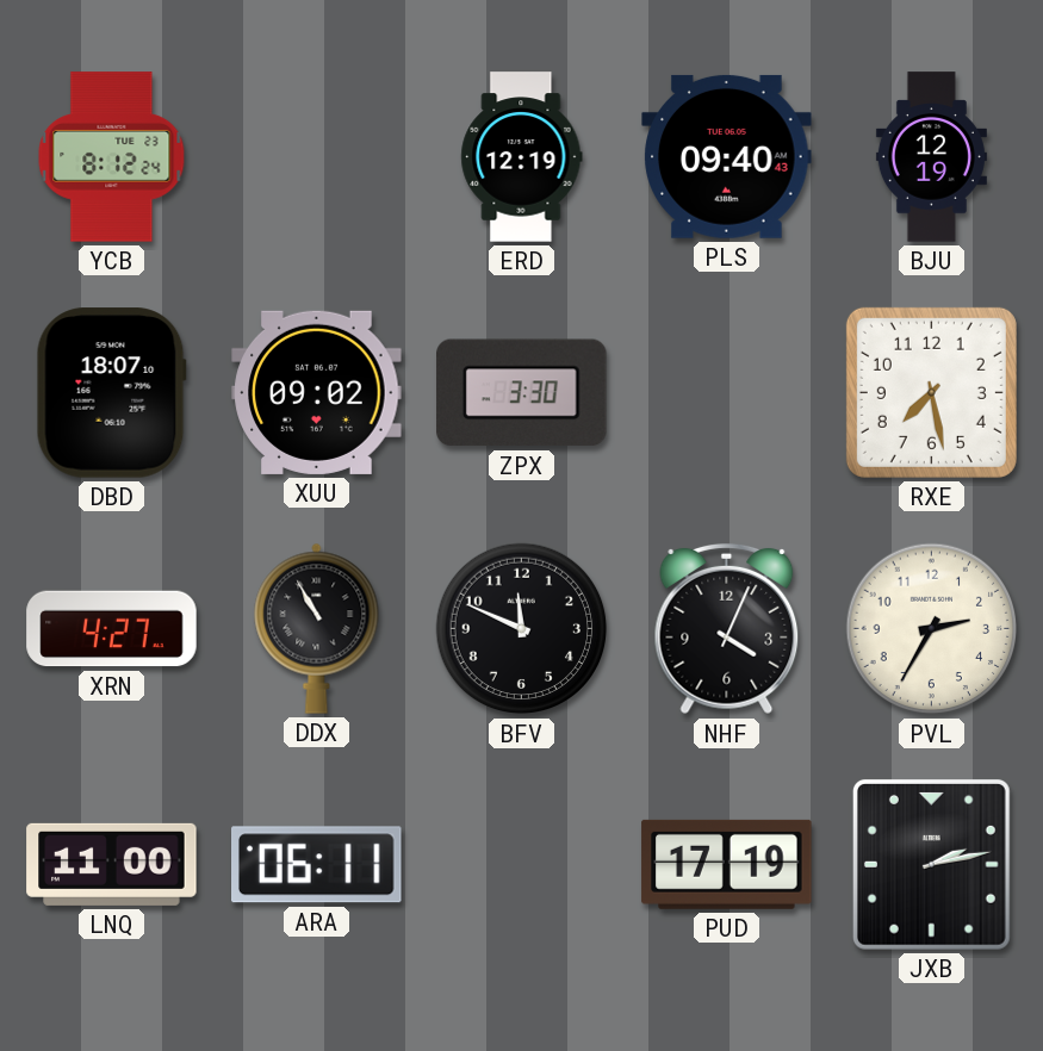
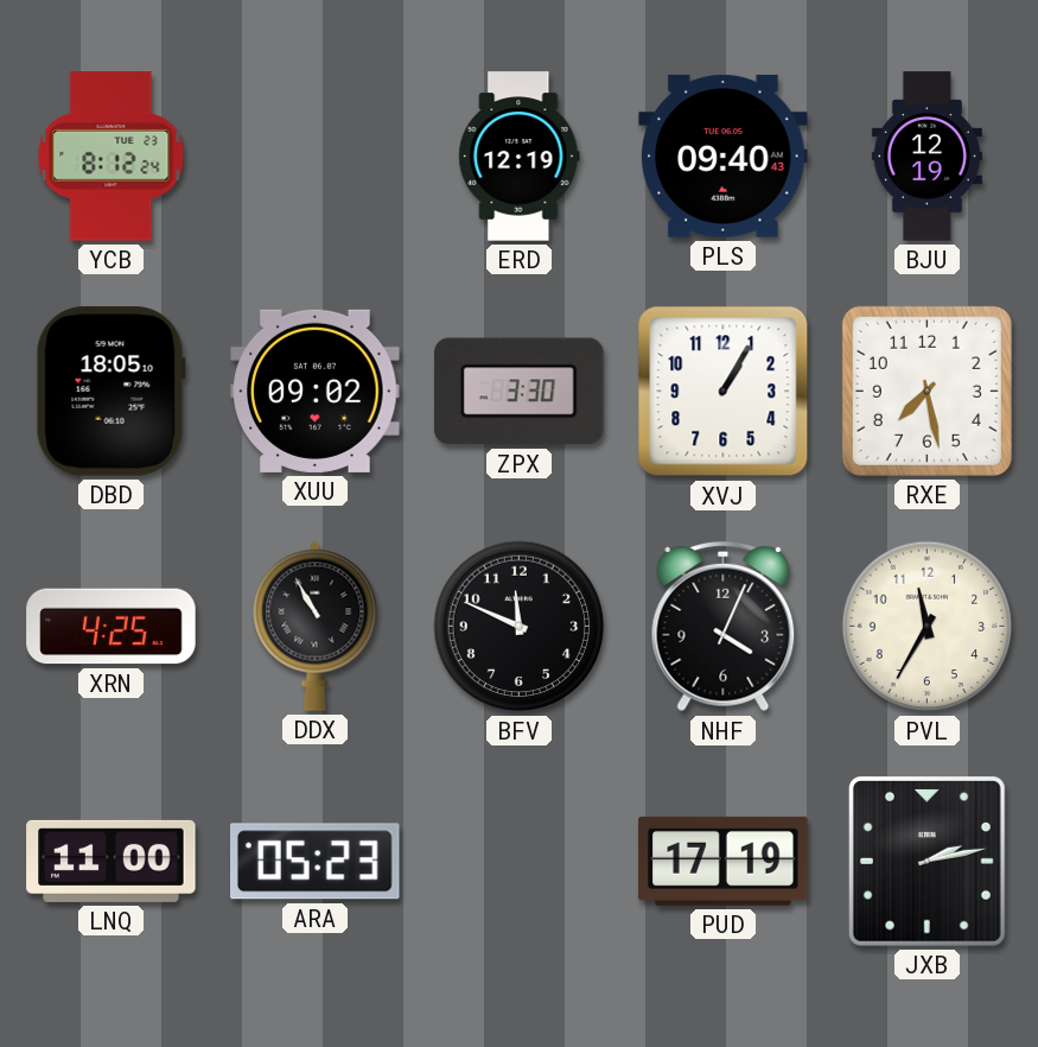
DBD: 18:07 -> 18:05 (110, 392)
XVJ: none -> 1:05 (724, 392)
XRN: 4:27 -> 4:25 (112, 627)
PVL: 2:35 -> 11:35 (928, 627)
ARA: 06:11 -> 05:23 (316, 862)
